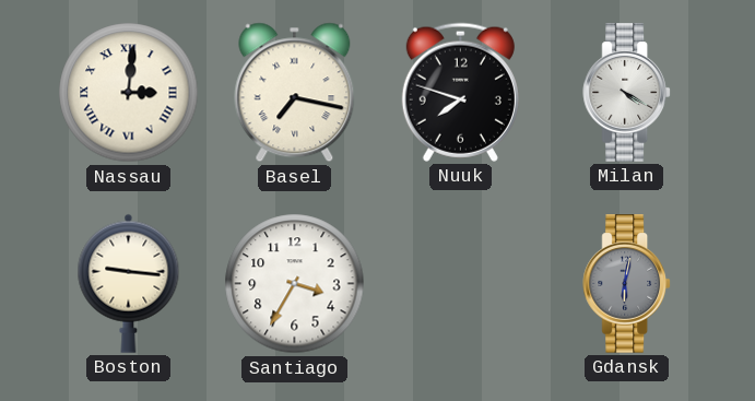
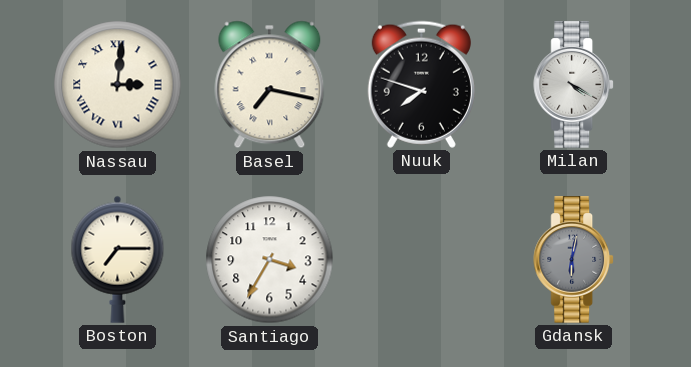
Boston: 9:16 -> 7:15 (118, 259)
